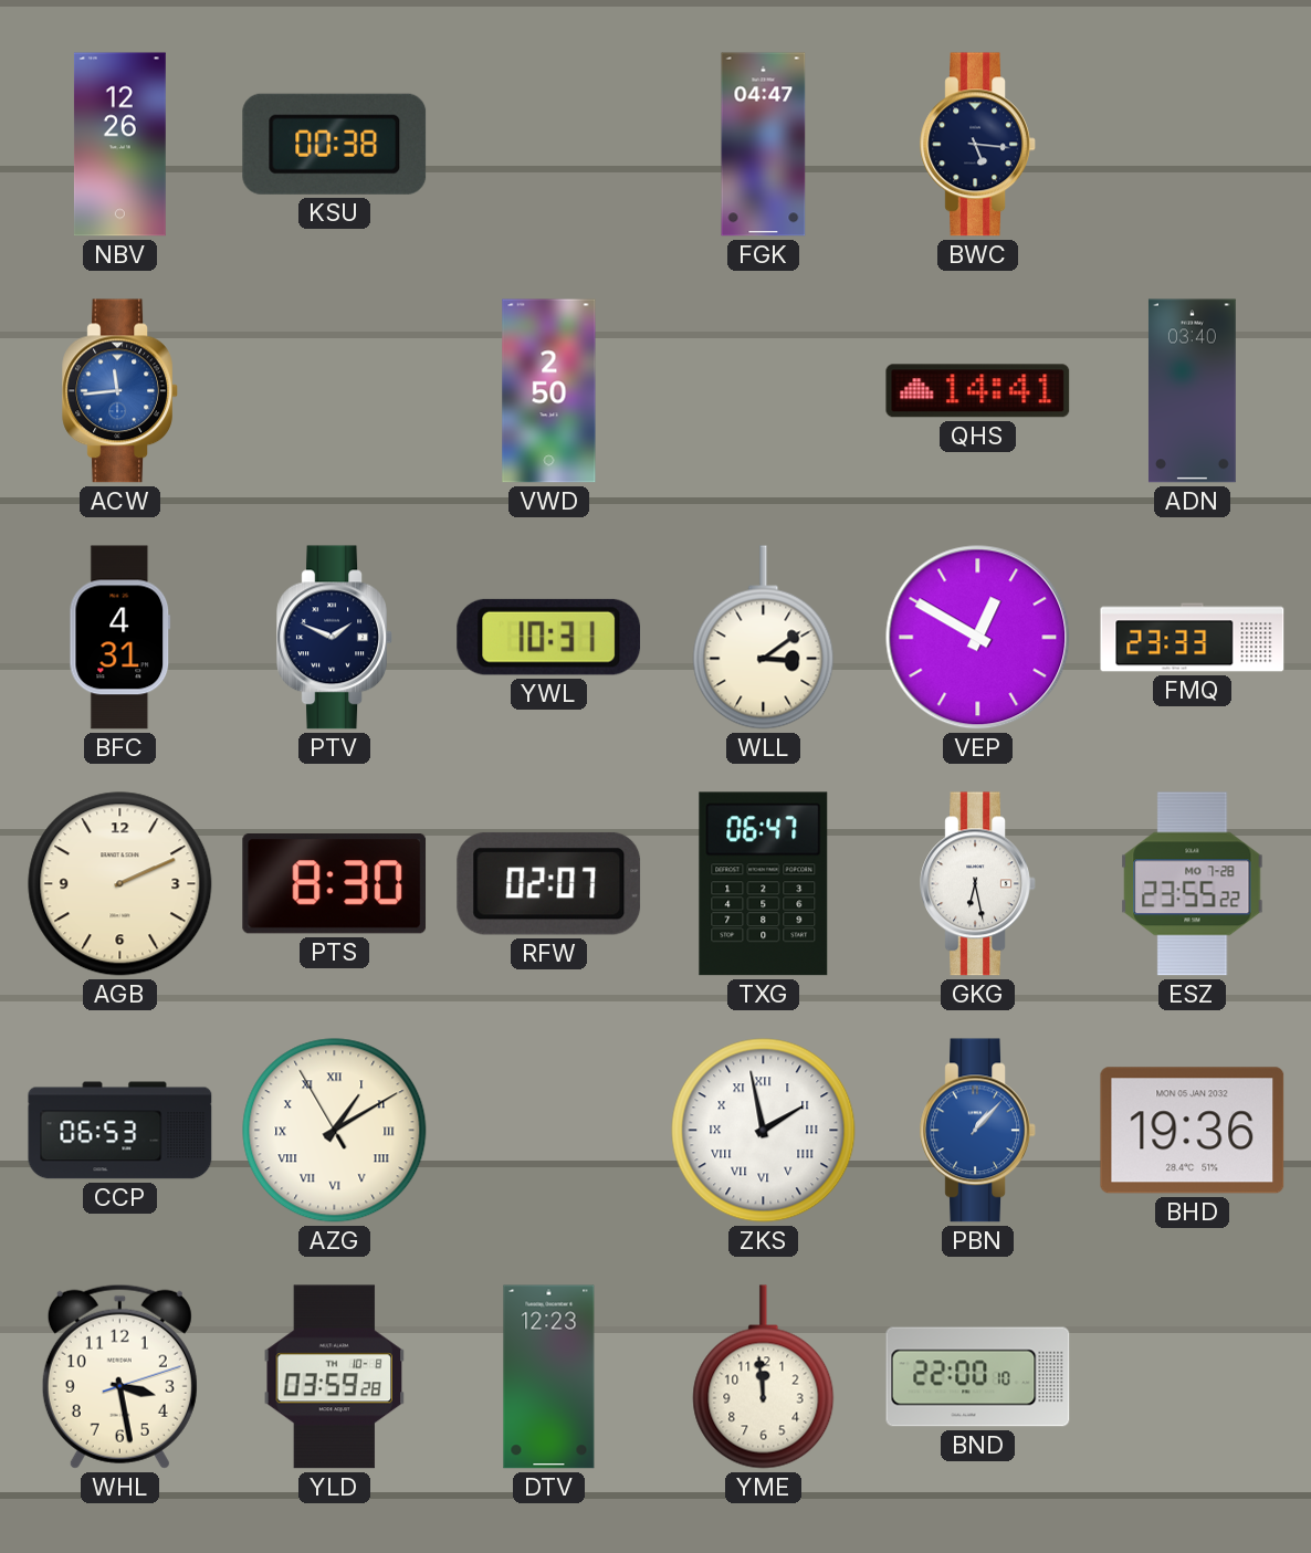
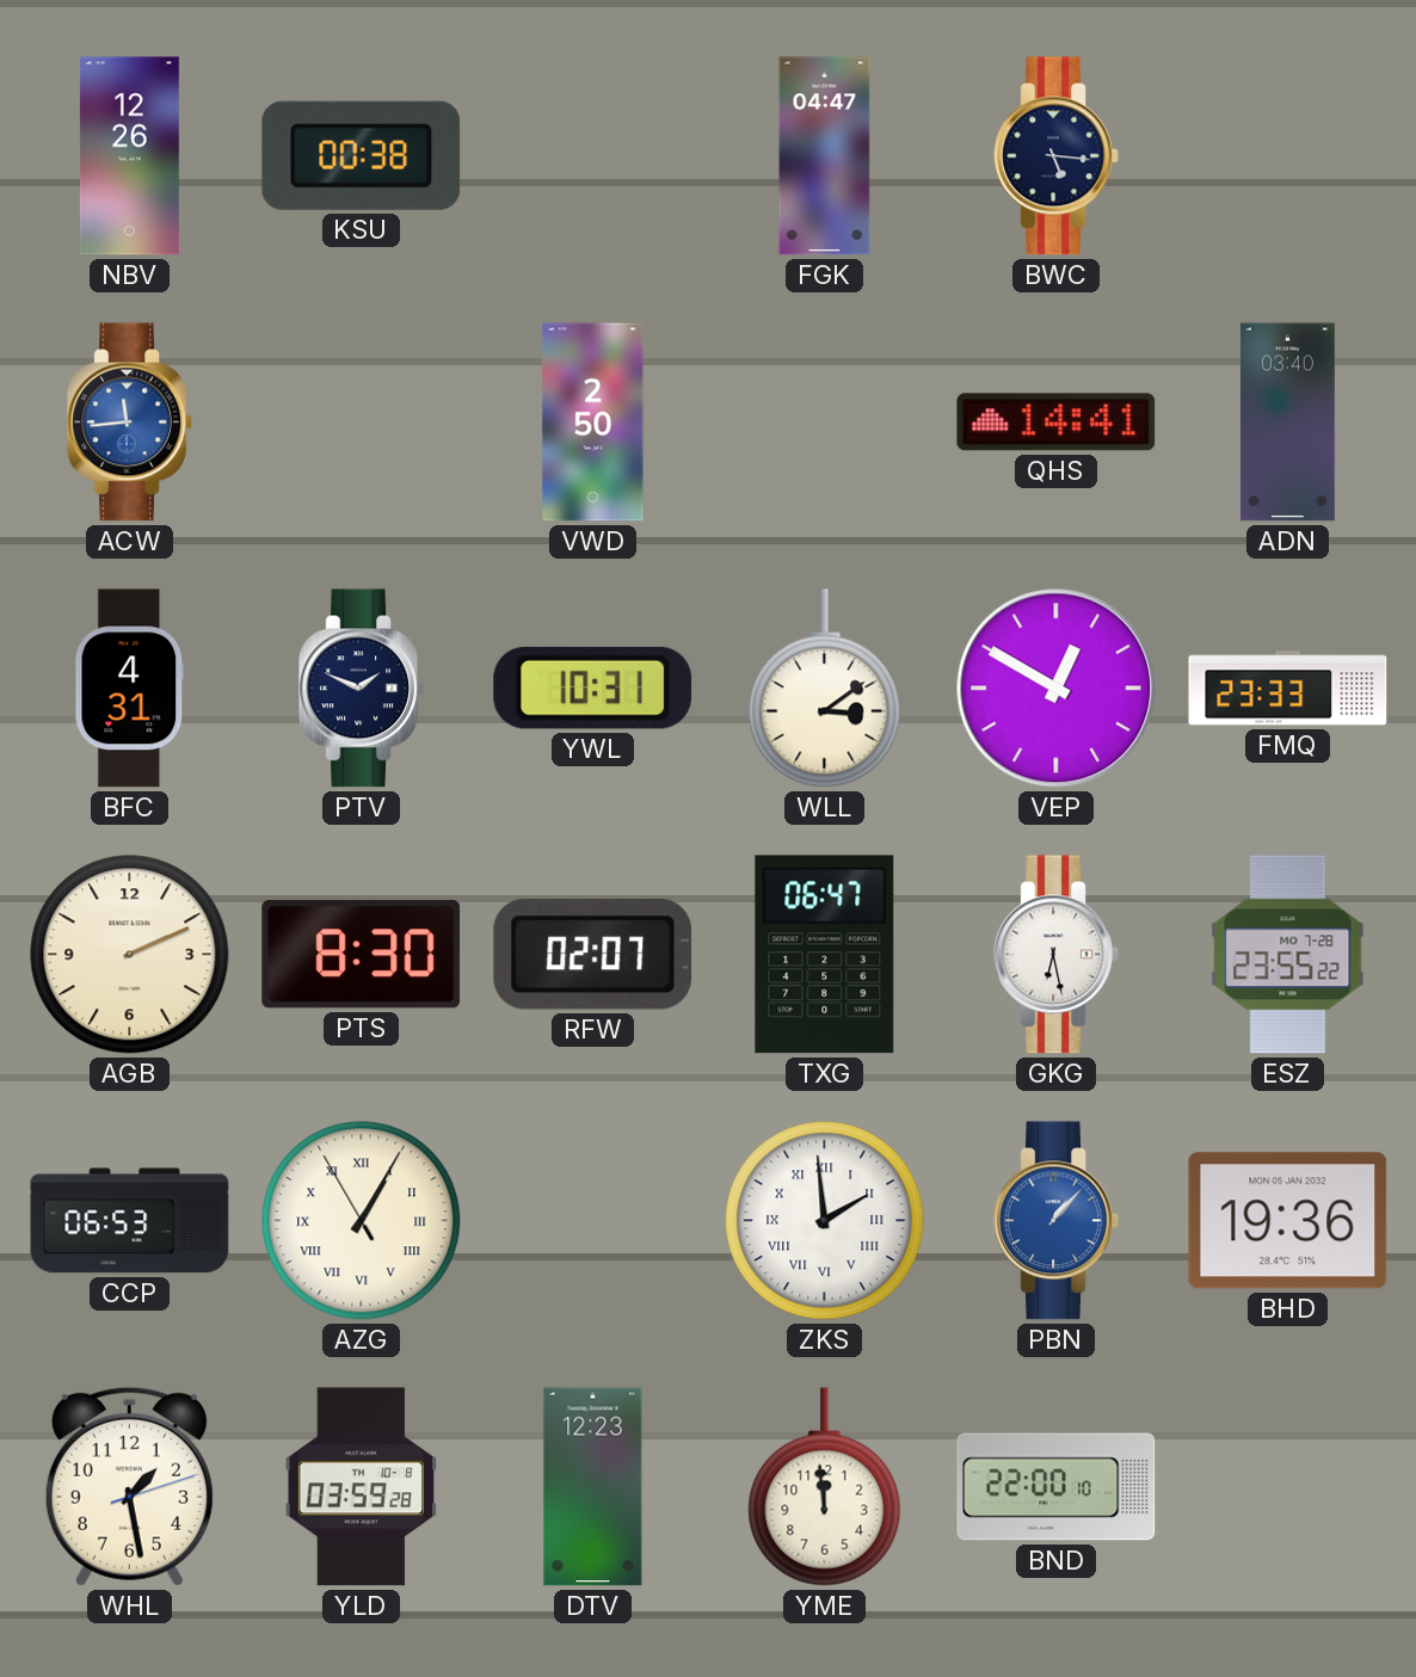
AZG: 1:09 -> 1:04 (362, 1221)
ZKS: 1:58 -> 1:59 (825, 1221)
WHL: 3:28 -> 1:28 (129, 1486)
